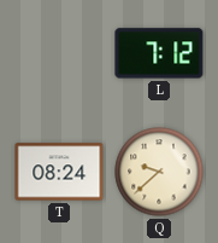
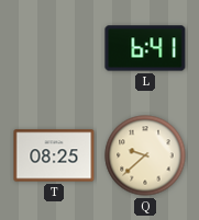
L: 7:12 -> 6:41 (145, 48)
T: 08:24 -> 08:25 (54, 155)
